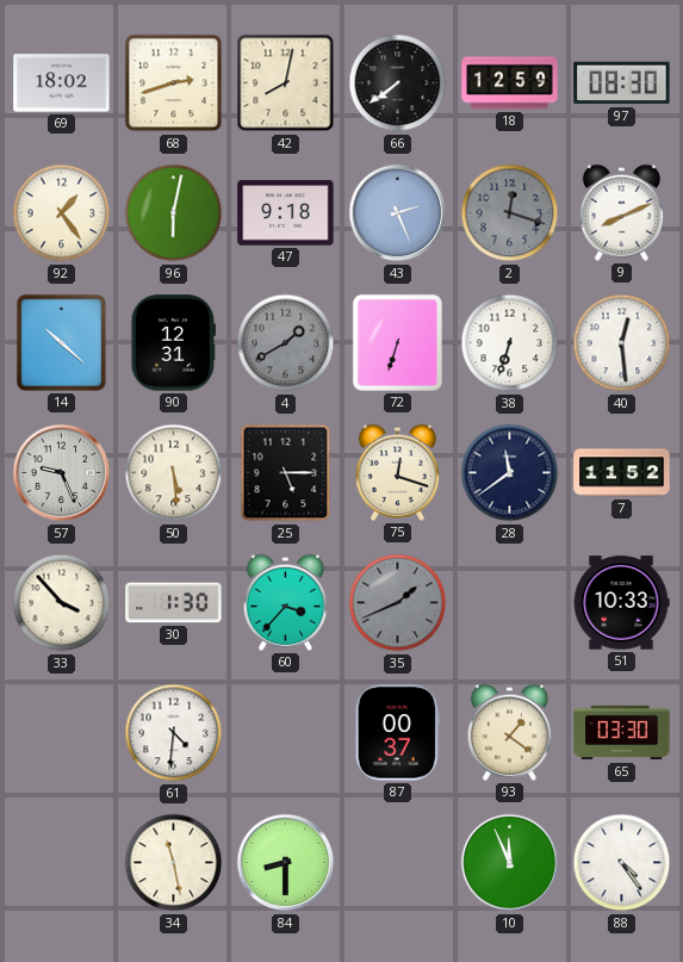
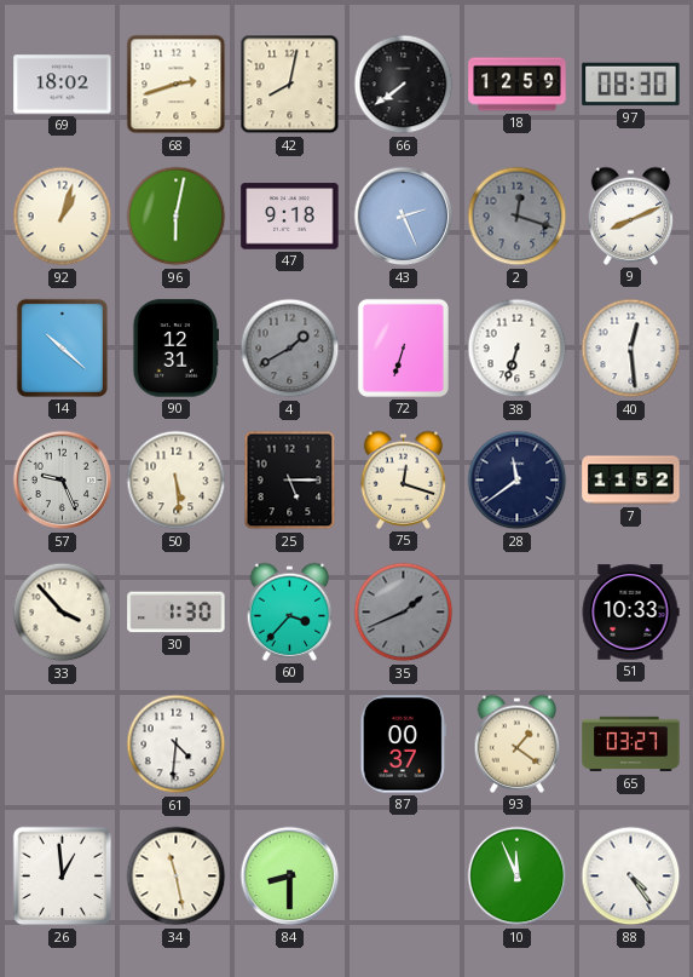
92: 1:24 -> 1:03 (63, 217)
65: 03:30 -> 03:27 (631, 745)
26: none -> 12:59 (63, 877)
